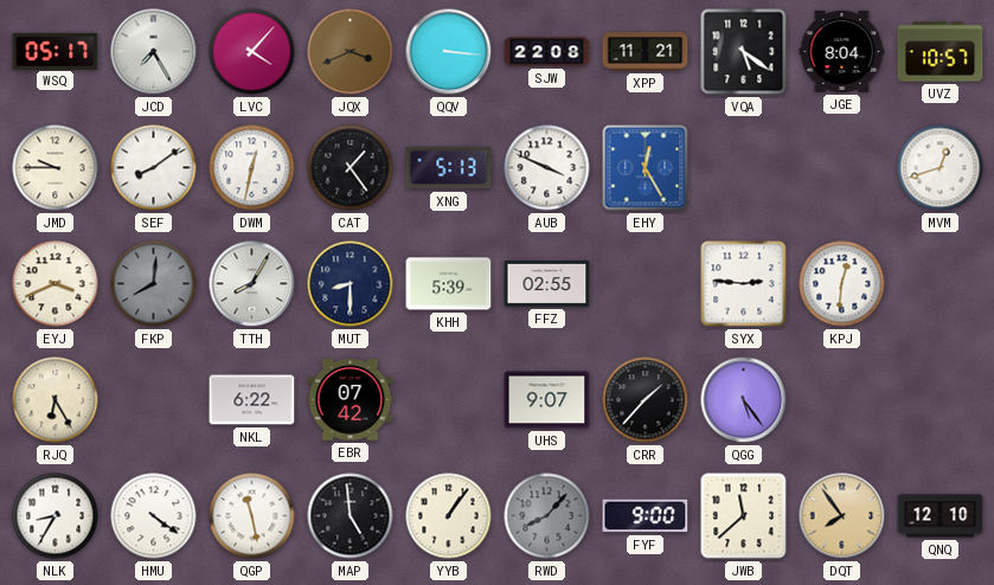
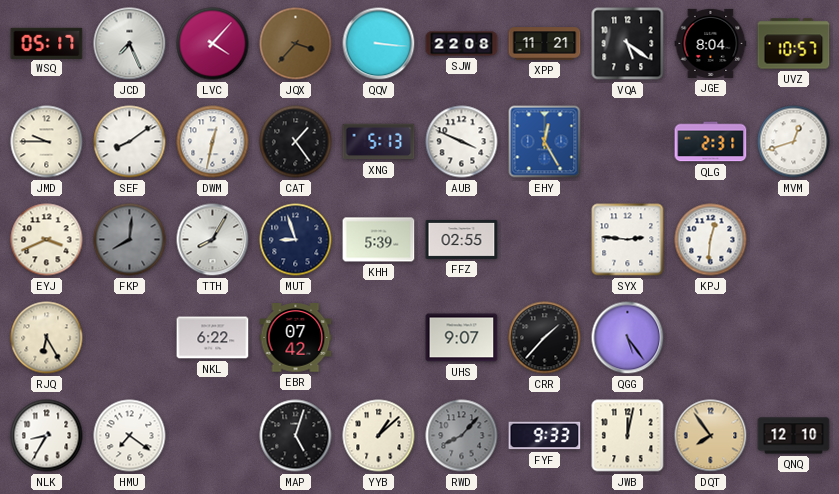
JCD: 7:25 -> 7:26 (130, 44)
JQX: 3:41 -> 3:37 (296, 44)
QLG: none -> 2:31 (711, 142)
MUT: 8:30 -> 8:57 (296, 240)
HMU: 4:21 -> 7:21 (130, 436)
QGP: 11:28 -> none (252, 516)
MAP: 4:59 -> 5:03 (296, 436)
YYB: 1:06 -> 1:08 (379, 436)
FYF: 9:00 -> 9:33 (545, 436)
JWB: 11:38 -> 12:02 (628, 436)
